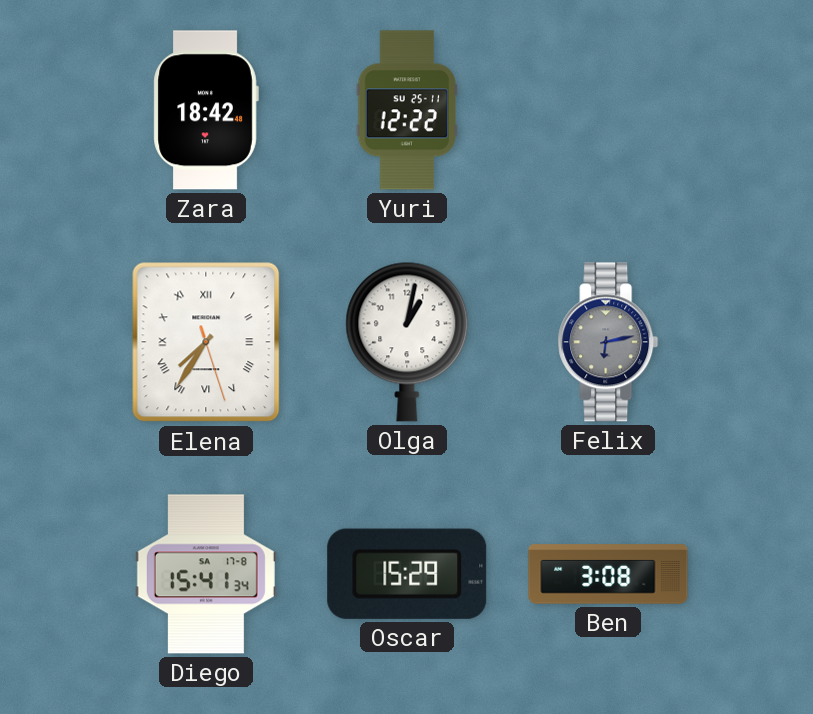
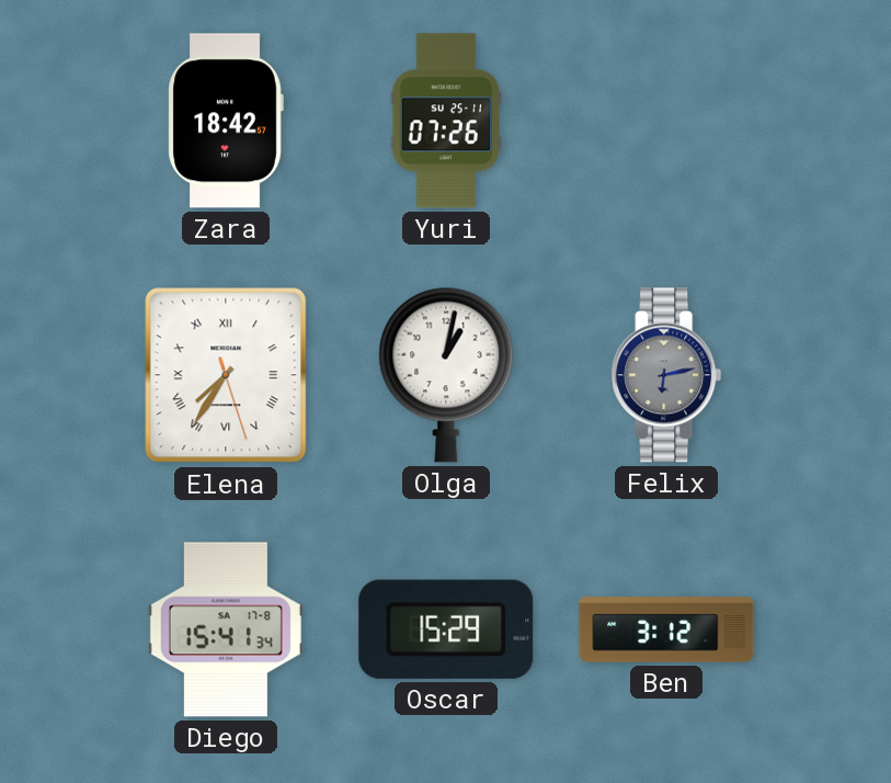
Zara: 18:42:48 -> 18:42:57 (226, 121)
Yuri: 12:22 -> 07:26 (446, 121)
Ben: 3:08 -> 3:12 (666, 629)
